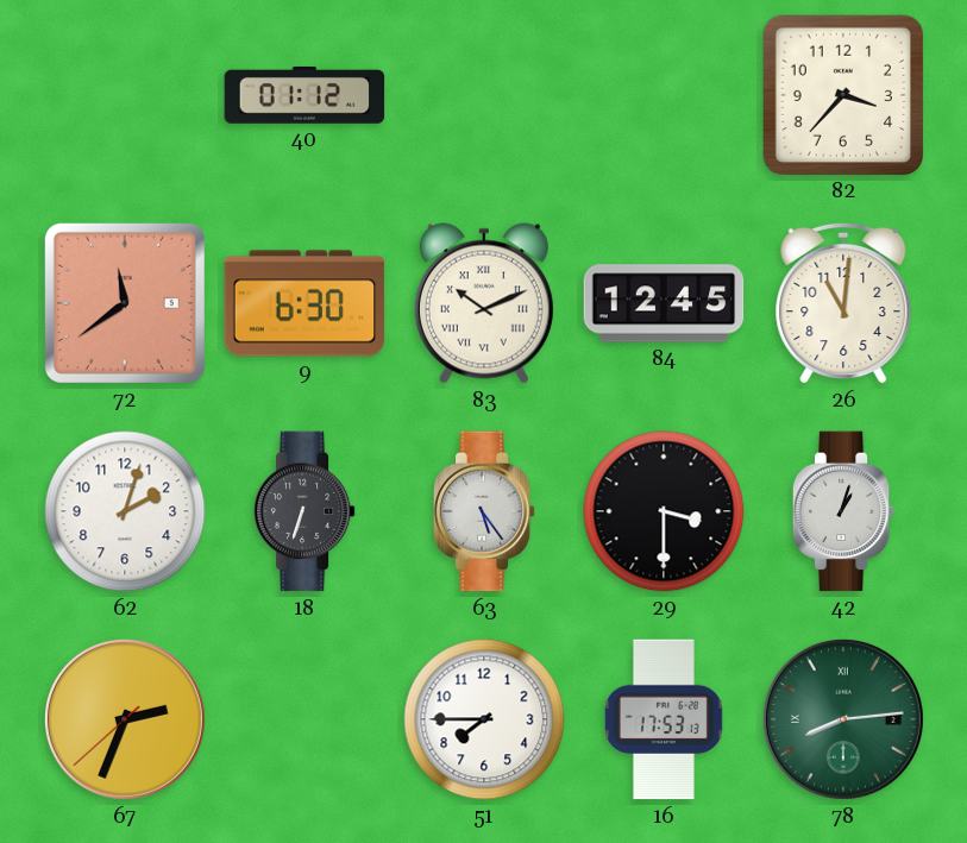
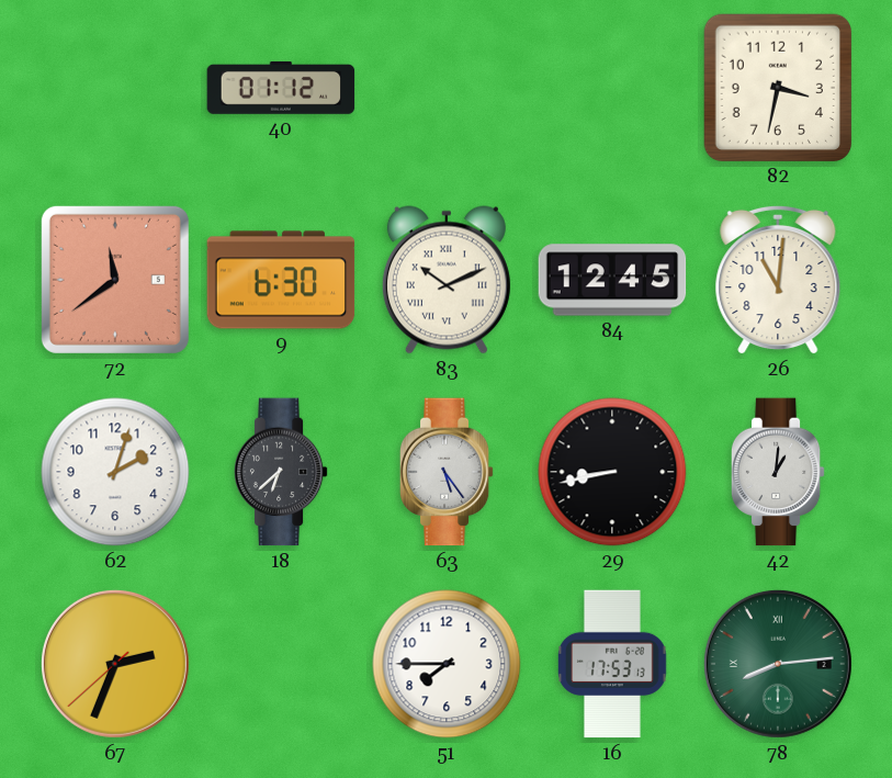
82: 3:37 -> 3:32 (777, 87)
18: 6:33 -> 6:38 (281, 472)
29: 3:30 -> 8:43 (612, 472)
42: 1:03 -> 1:01 (778, 472)
